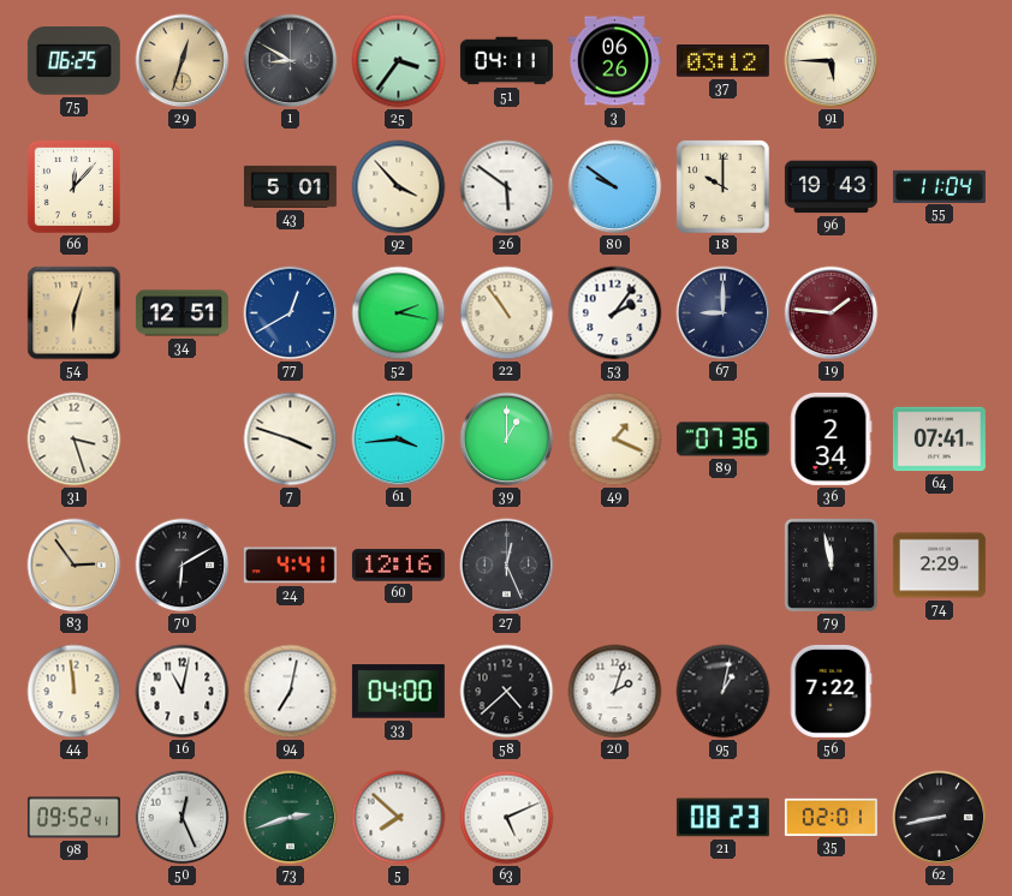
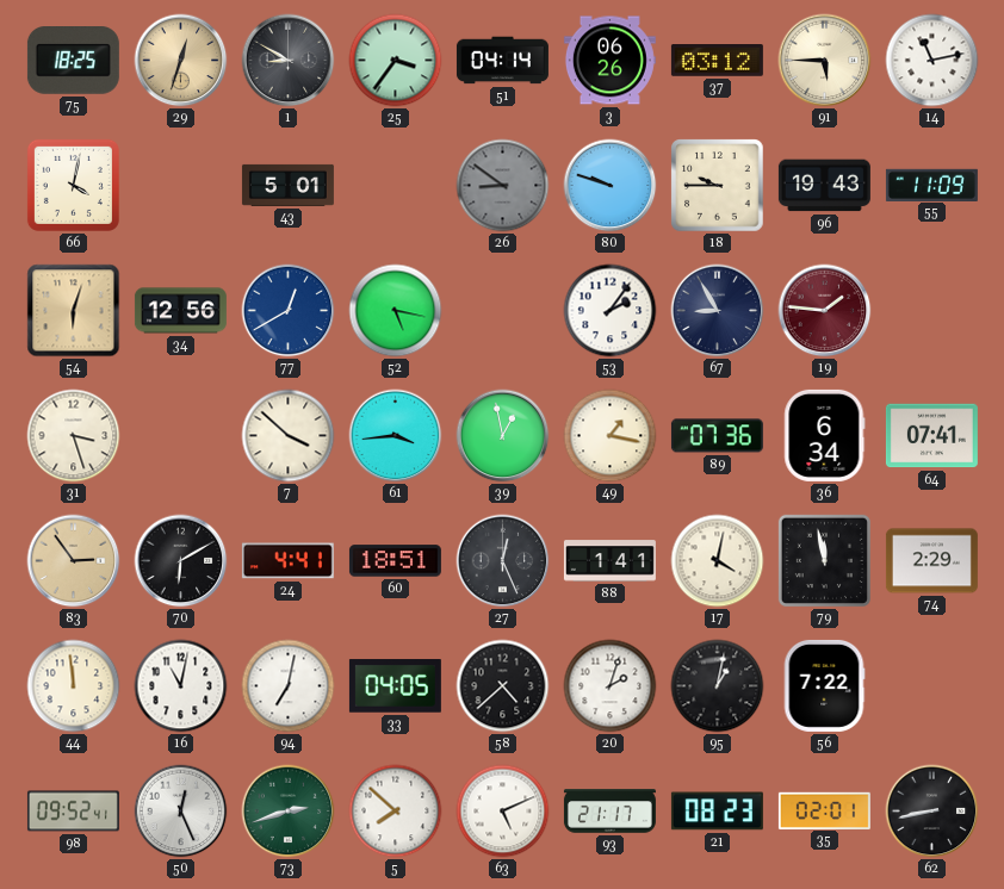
75: 06:25 -> 18:25 (73, 61)
51: 04:11 -> 04:14 (502, 61)
14: none -> 11:13 (932, 61)
66: 12:07 -> 4:02 (73, 185)
92: 3:53 -> none (399, 187)
26: 5:51 -> 8:51 (503, 186)
26 dial: white -> grey (503, 186)
80: 9:51 -> 9:48 (611, 186)
18: 10:00 -> 9:45 (718, 186)
55: 11:04 -> 11:09 (931, 185)
34: 12:51 -> 12:56 (180, 311)
52: 2:17 -> 5:17 (396, 311)
22: 10:54 -> none (507, 313)
67: 9:00 -> 8:55 (718, 311)
7: 3:48 -> 3:52 (289, 436)
39: 1:00 -> 12:58 (503, 436)
49: 1:19 -> 1:17 (611, 436)
36: 2:34 -> 6:34 (825, 435)
60: 12:16 -> 18:51 (395, 561)
88: none -> 1:41 (609, 561)
17: none -> 4:02 (718, 561)
33: 04:00 -> 04:05 (395, 686)
93: none -> 21:17 (609, 812)
